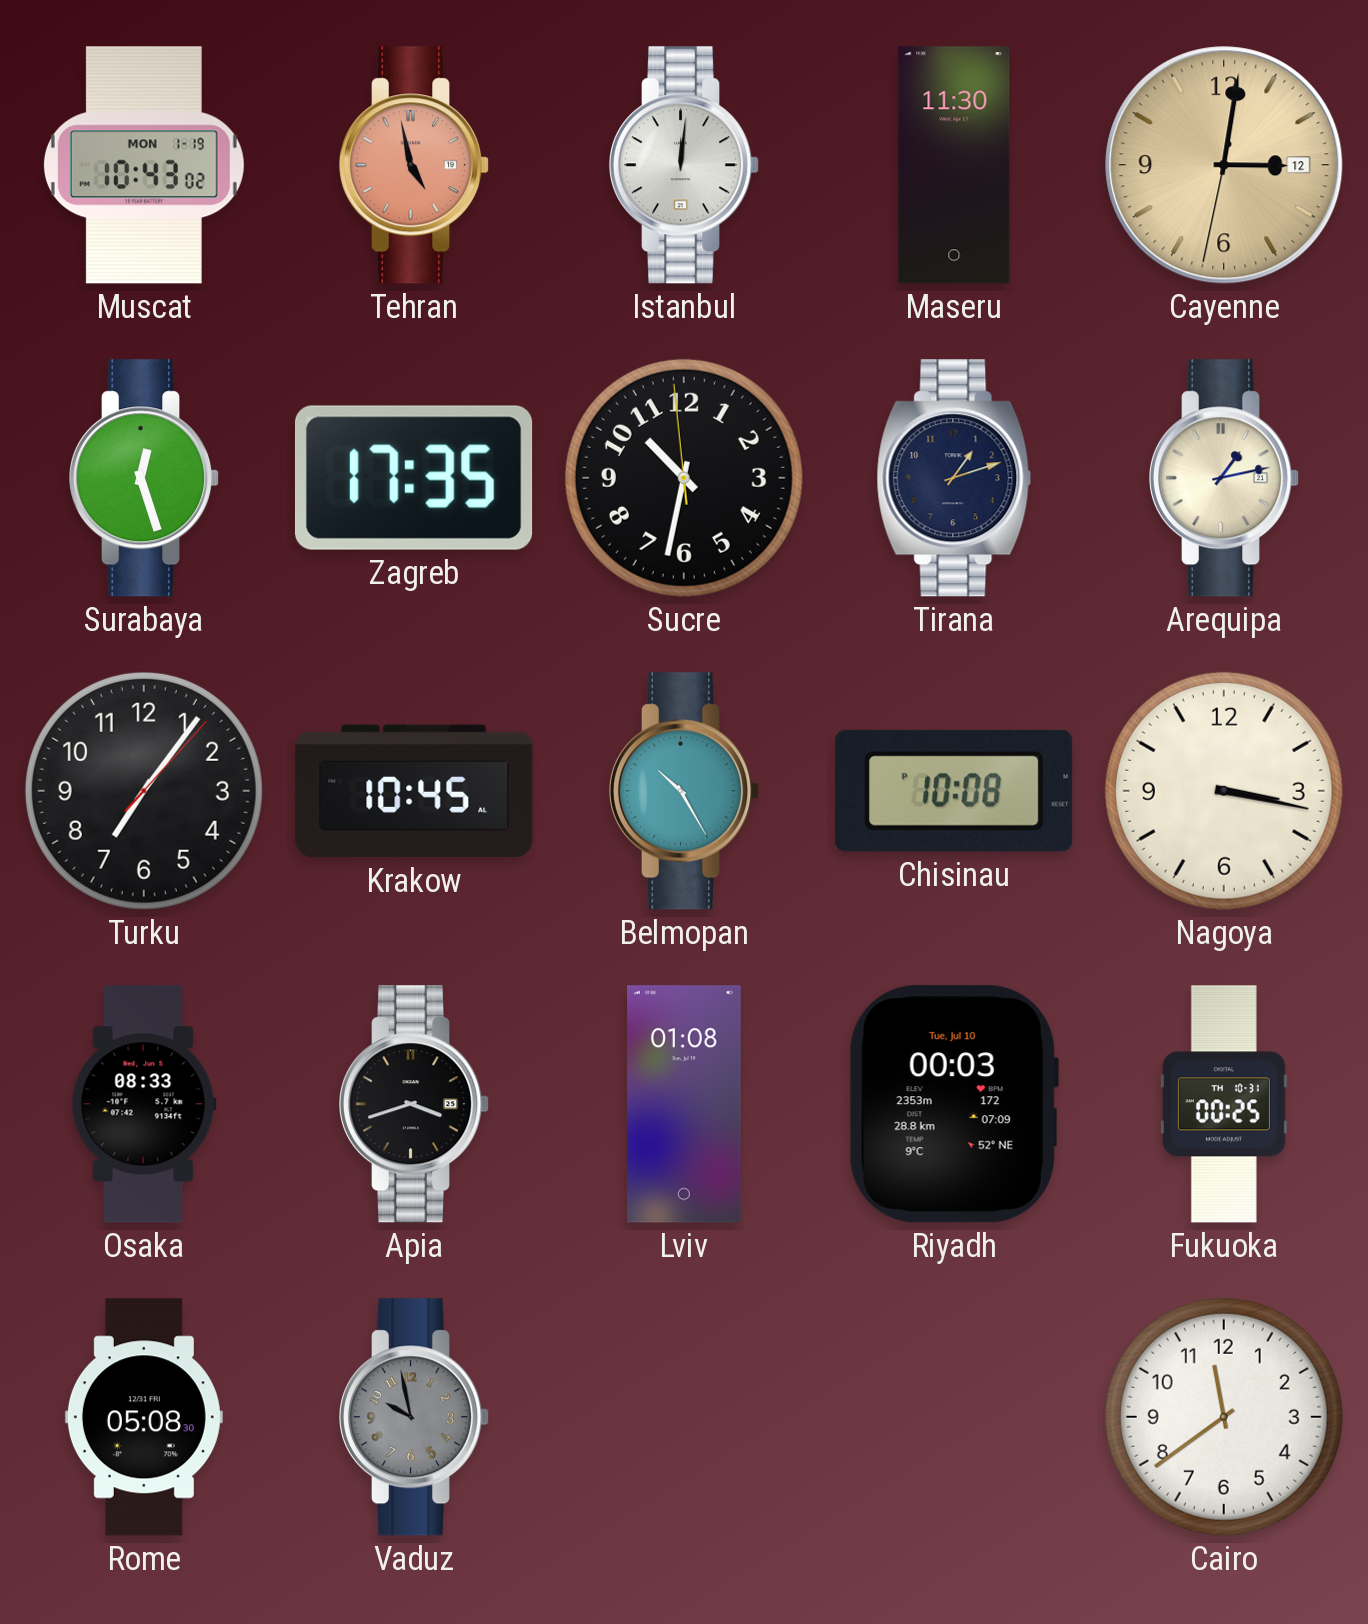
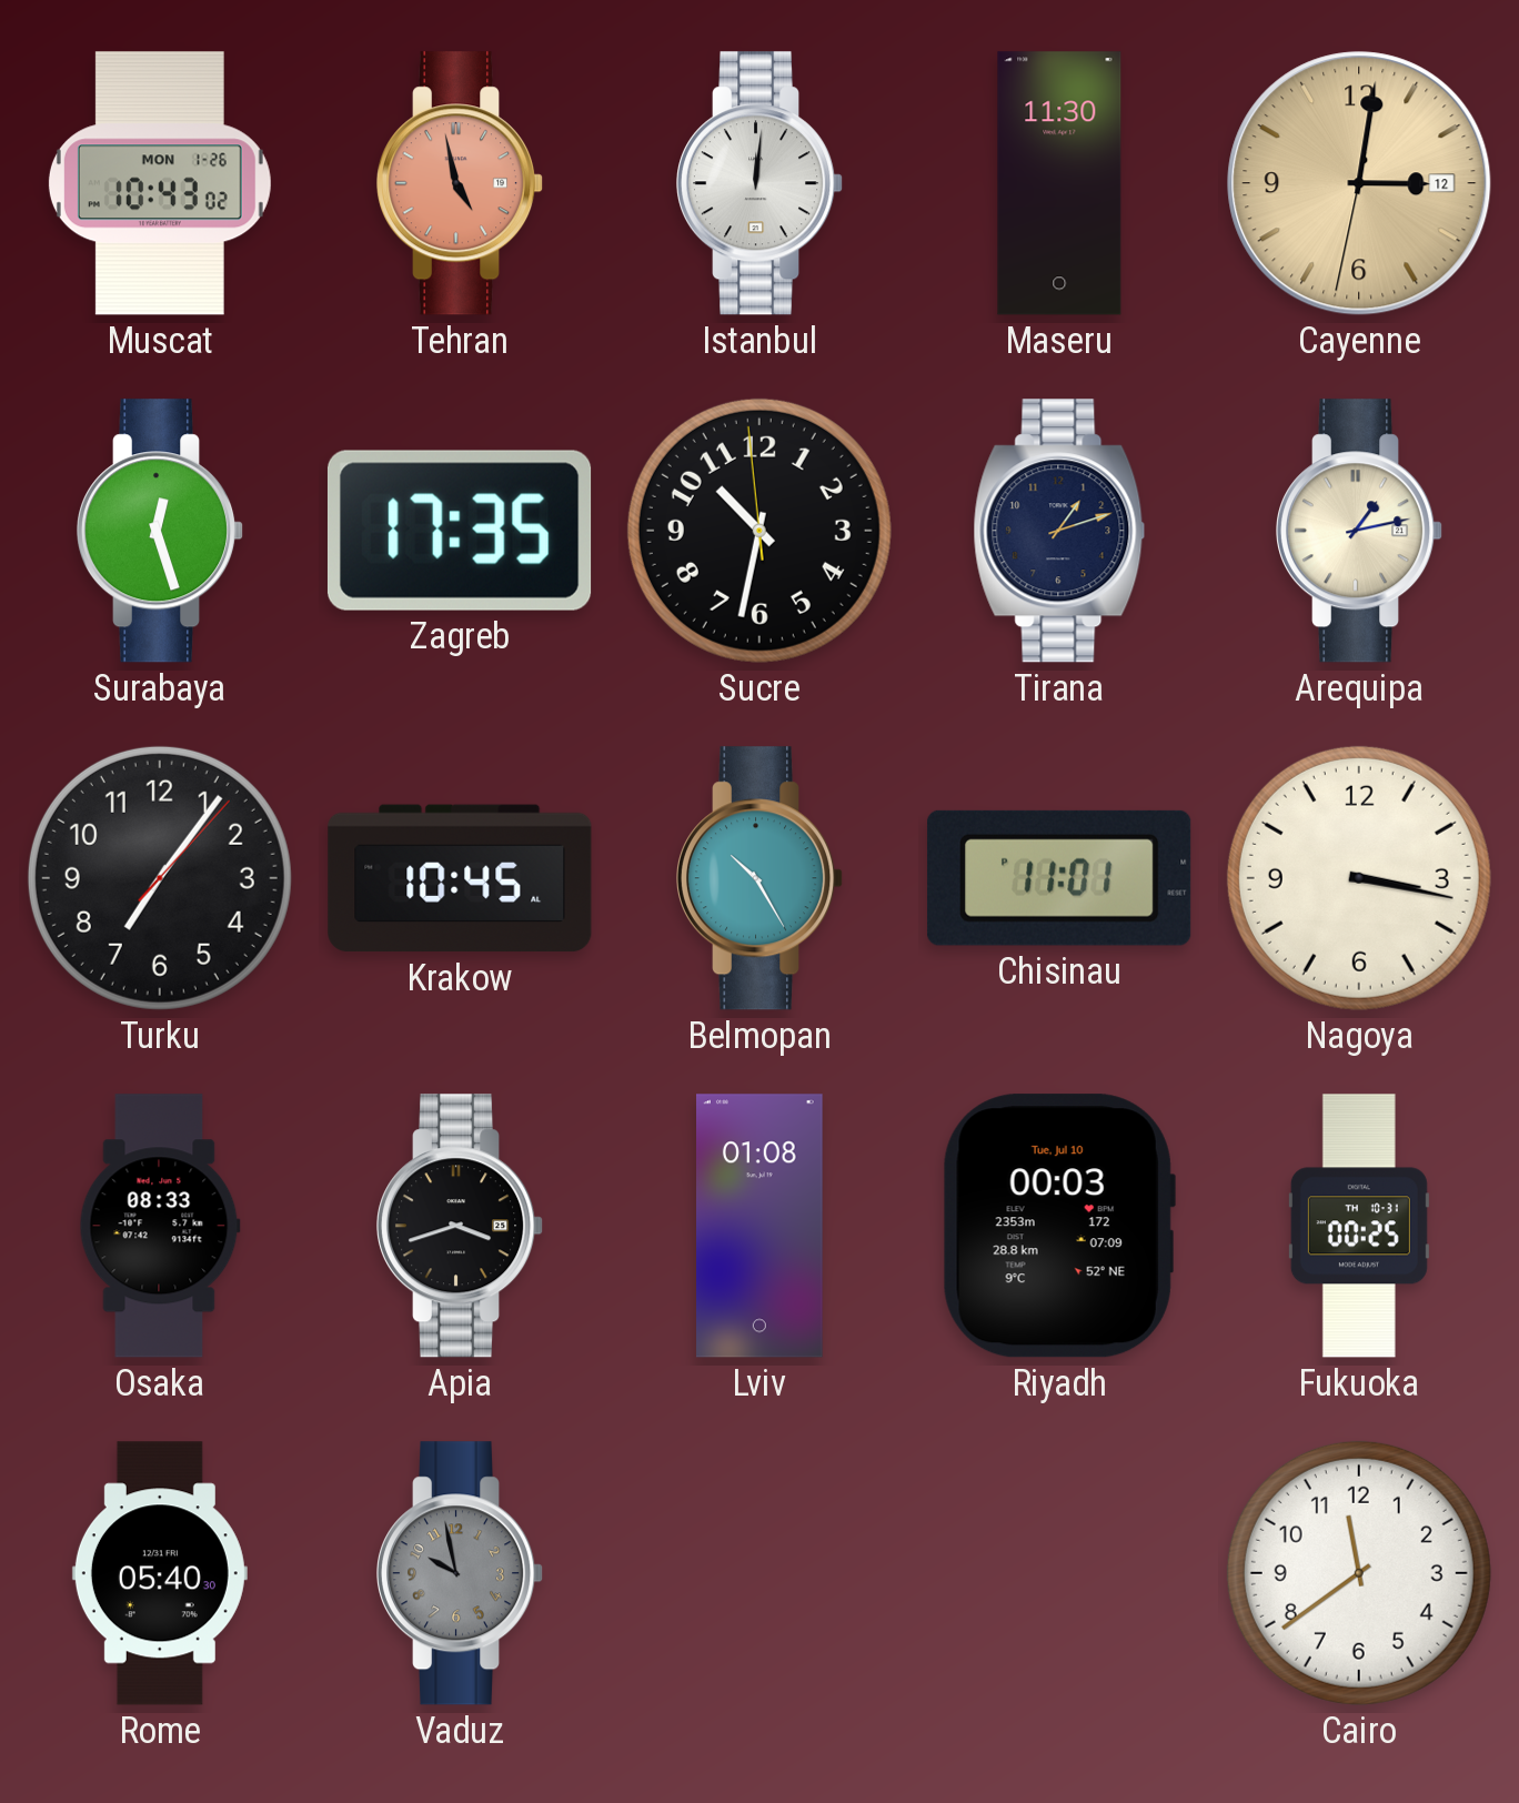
Muscat date: MON 1-19 -> MON 1-26 (160, 183)
Chisinau: 10:08 -> 11:01 (1059, 878)
Rome: 05:08 -> 05:40 (160, 1573)
